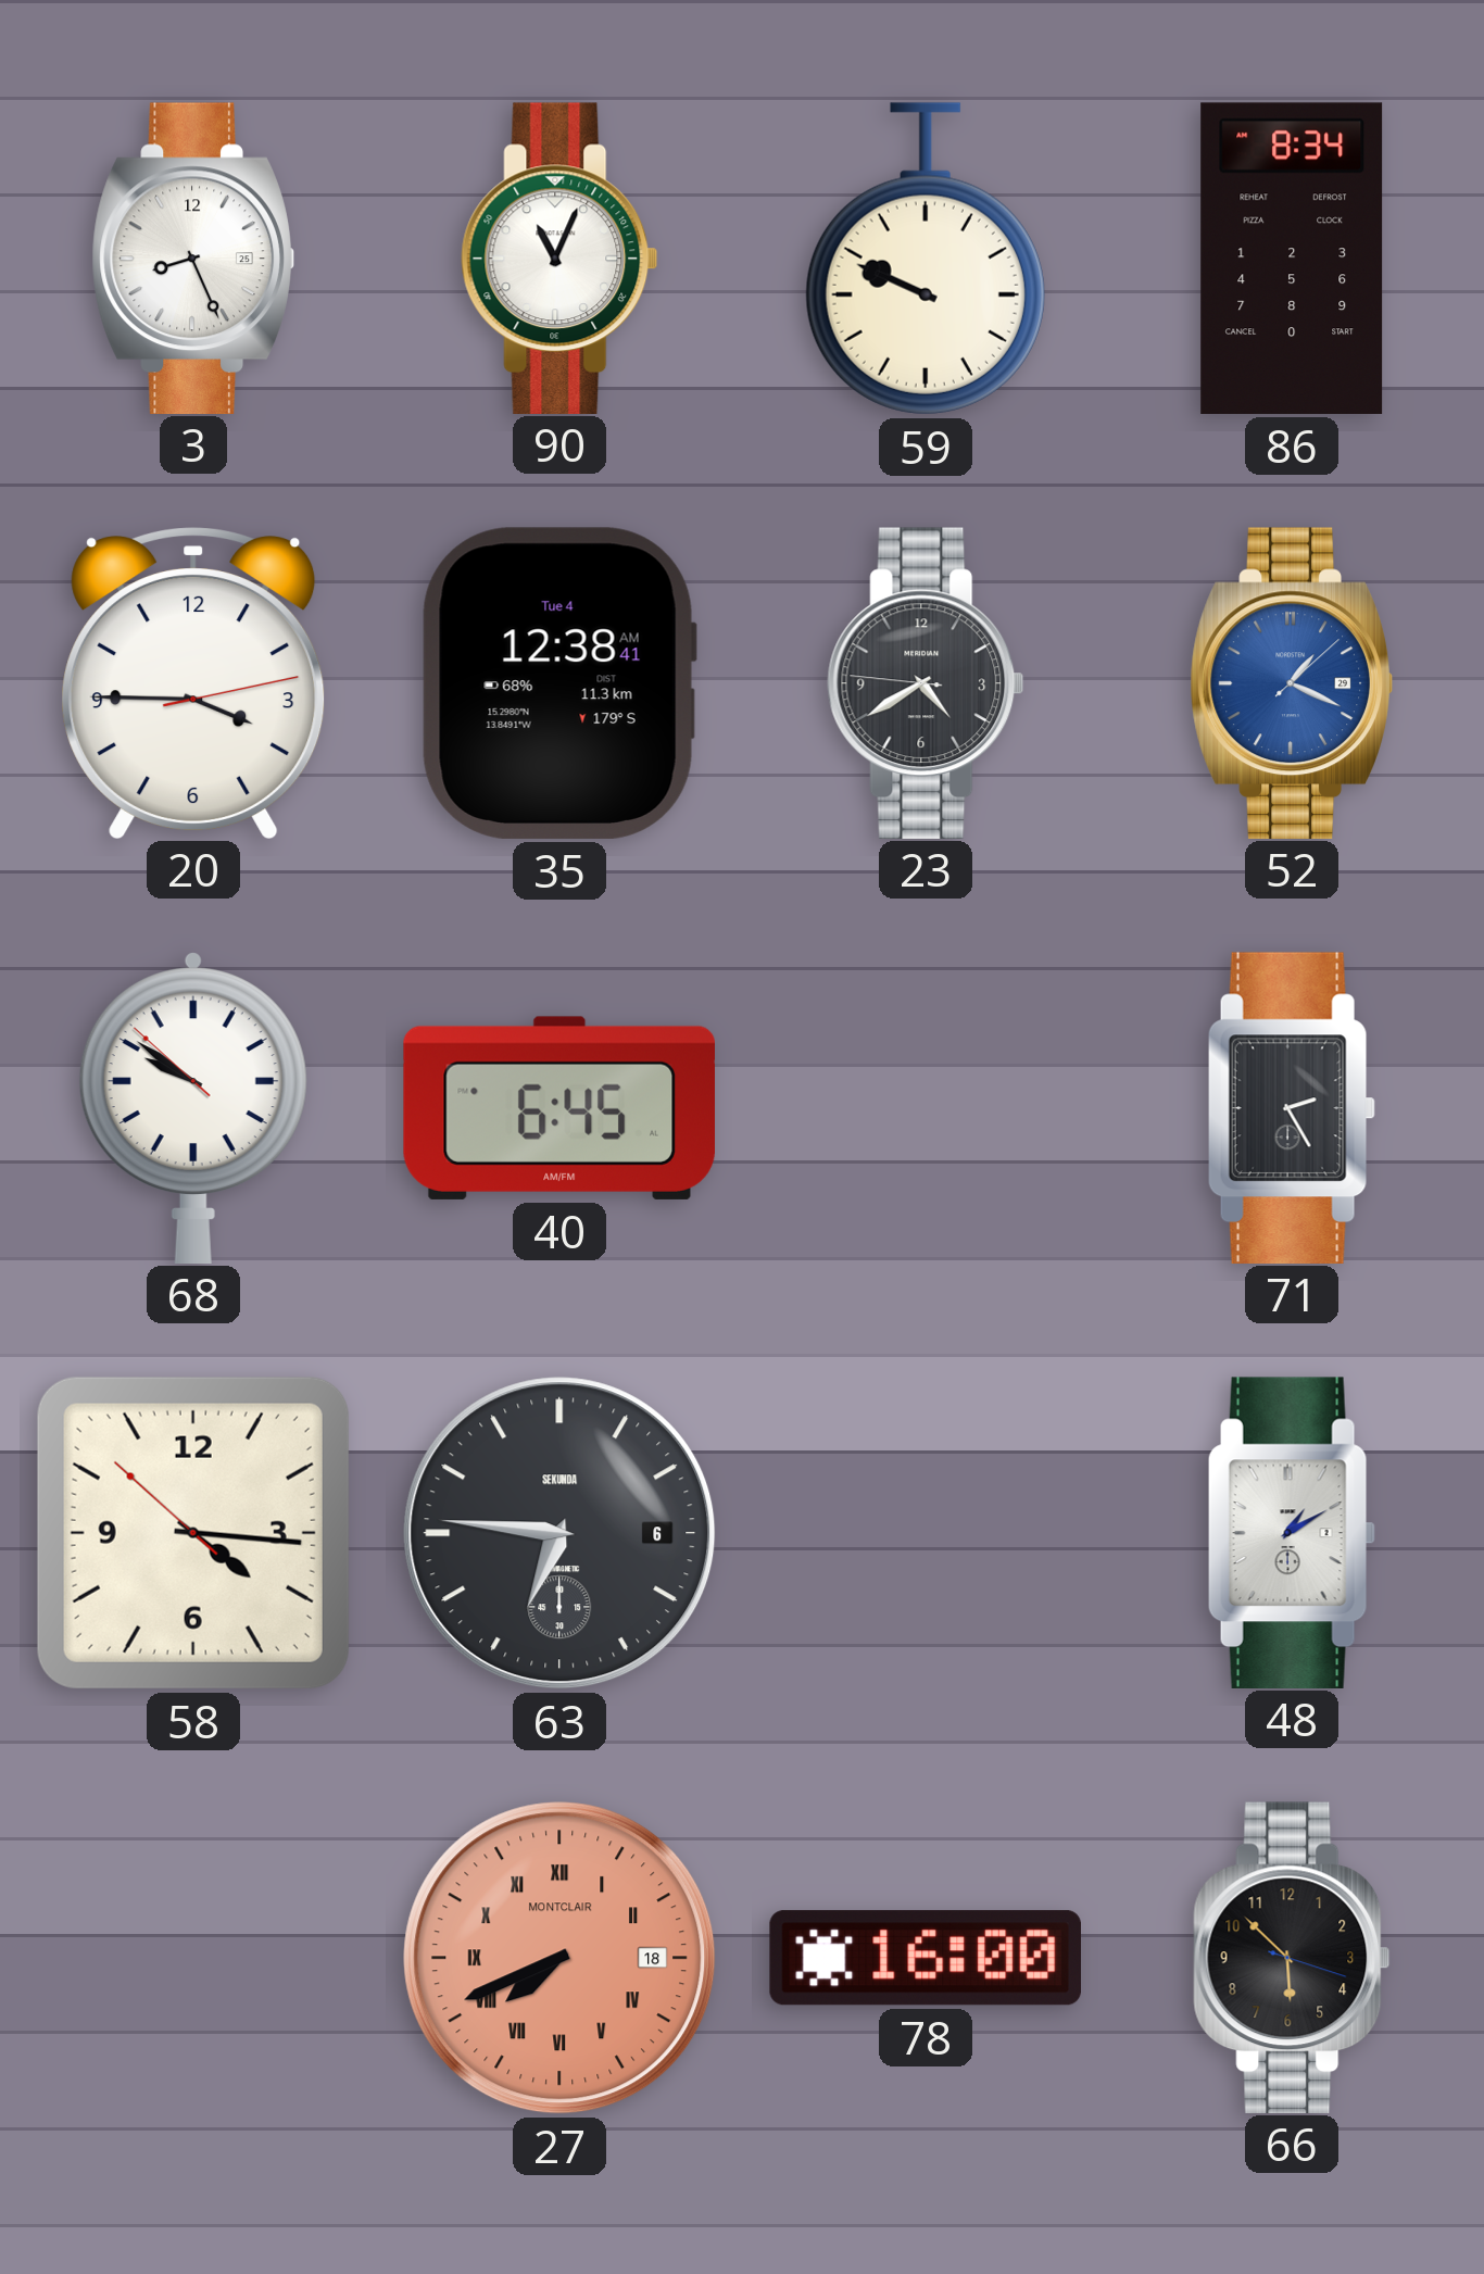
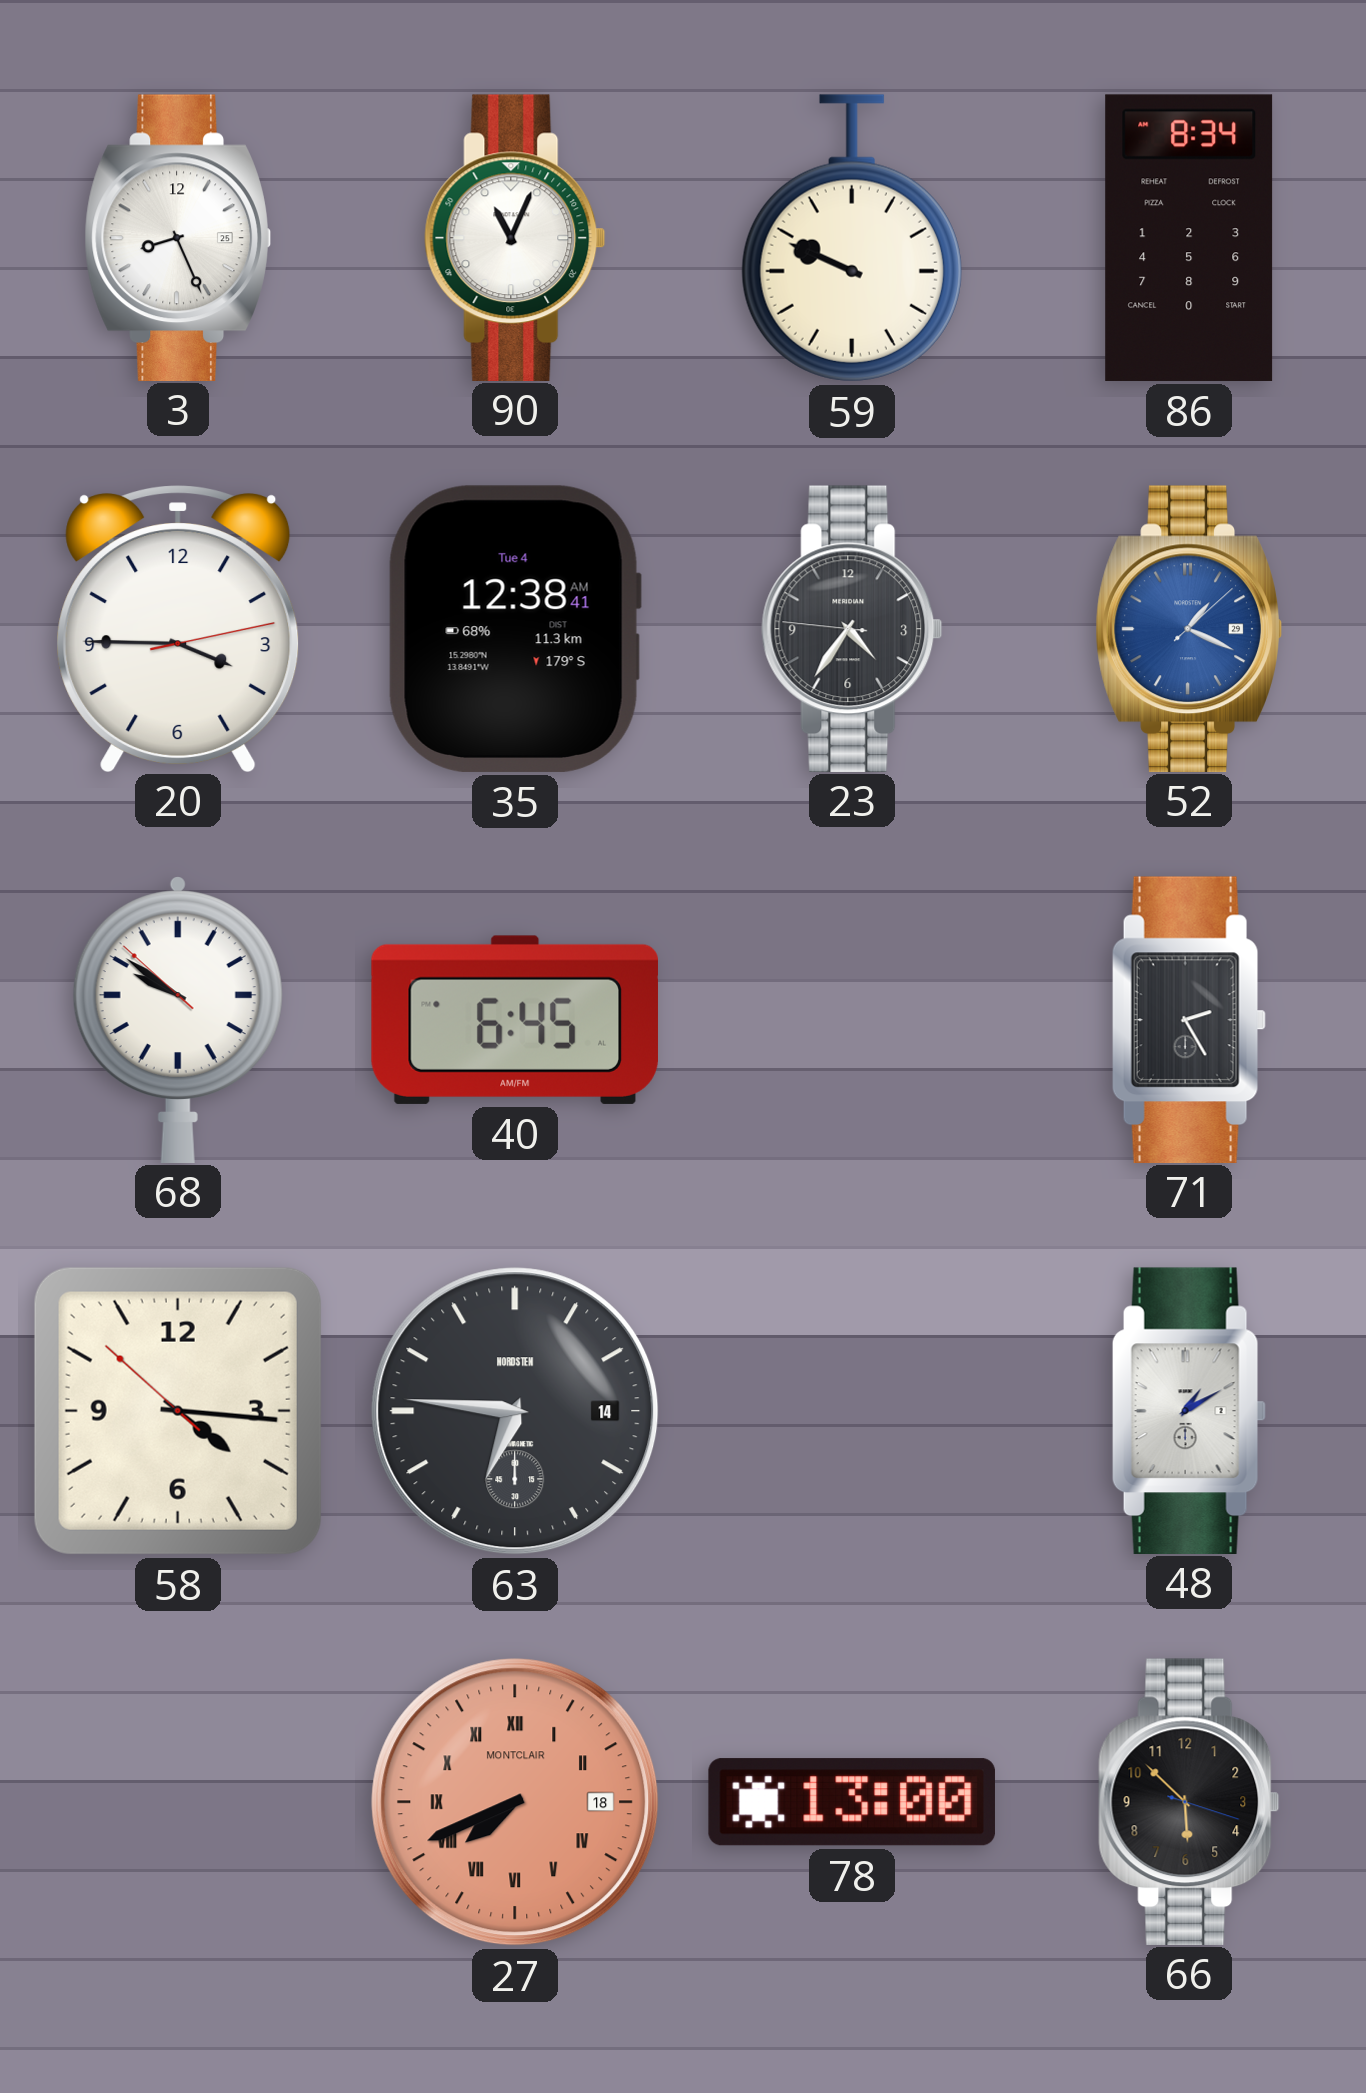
23: 4:39 -> 4:35 (852, 628)
63 date: 6 -> 14 (515, 1411)
63 brand: SEKUNDA -> NORDSTEN (515, 1411)
78: 16:00 -> 13:00 (852, 1802)
